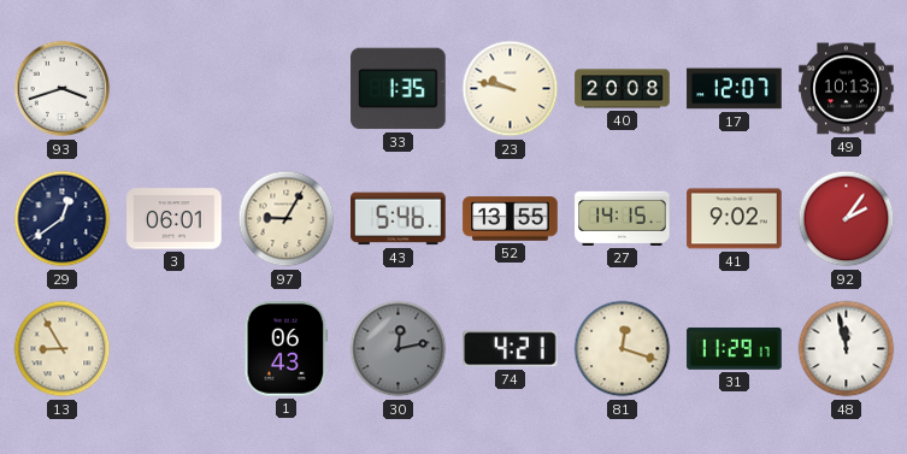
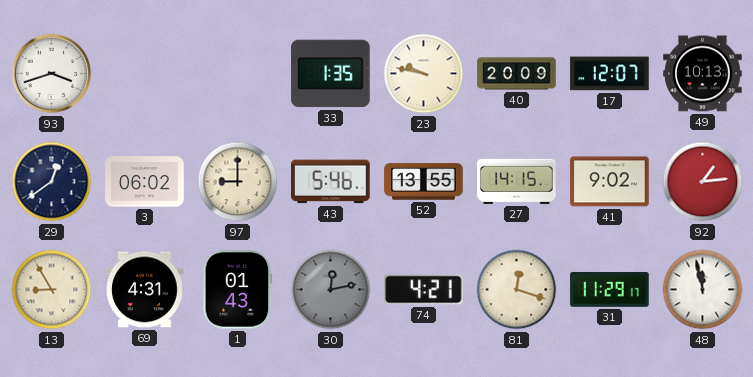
40: 20:08 -> 20:09 (517, 74)
3: 06:01 -> 06:02 (145, 182)
97: 9:05 -> 9:00 (238, 182)
92: 2:06 -> 1:14 (703, 182)
69: none -> 4:31 (145, 290)
1: 06:43 -> 01:43 (238, 290)
